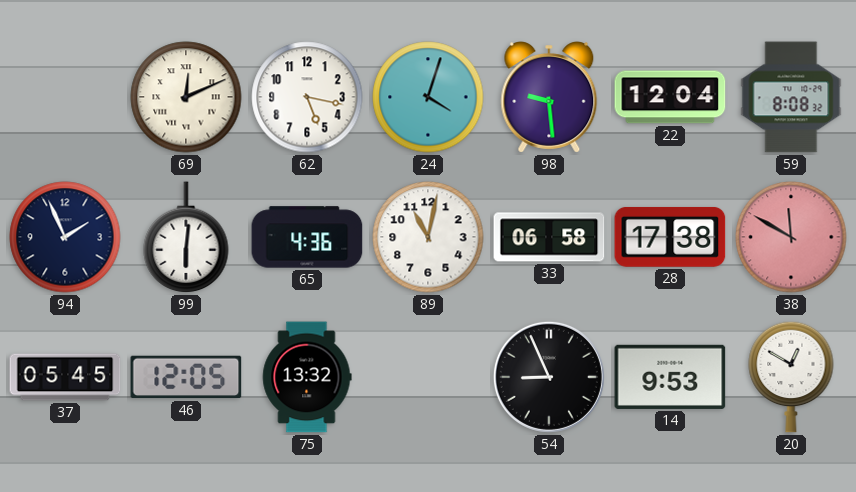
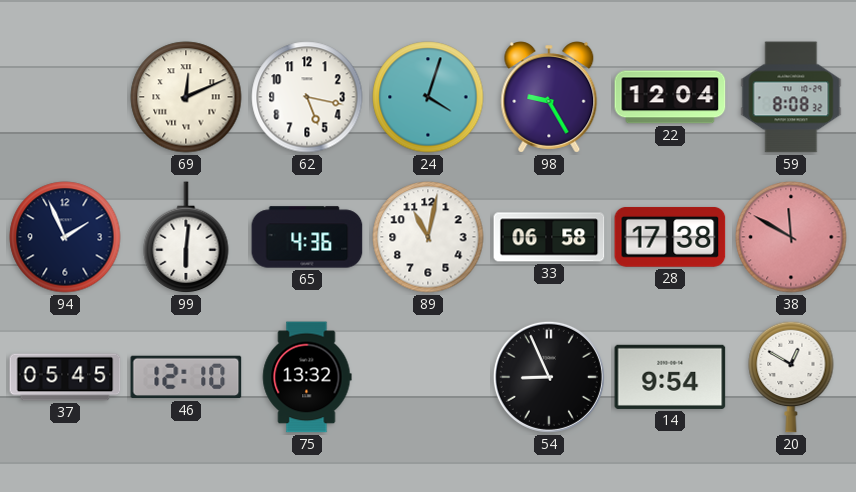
98: 9:29 -> 9:25 (549, 97)
46: 12:05 -> 12:10 (186, 377)
14: 9:53 -> 9:54 (670, 377)
